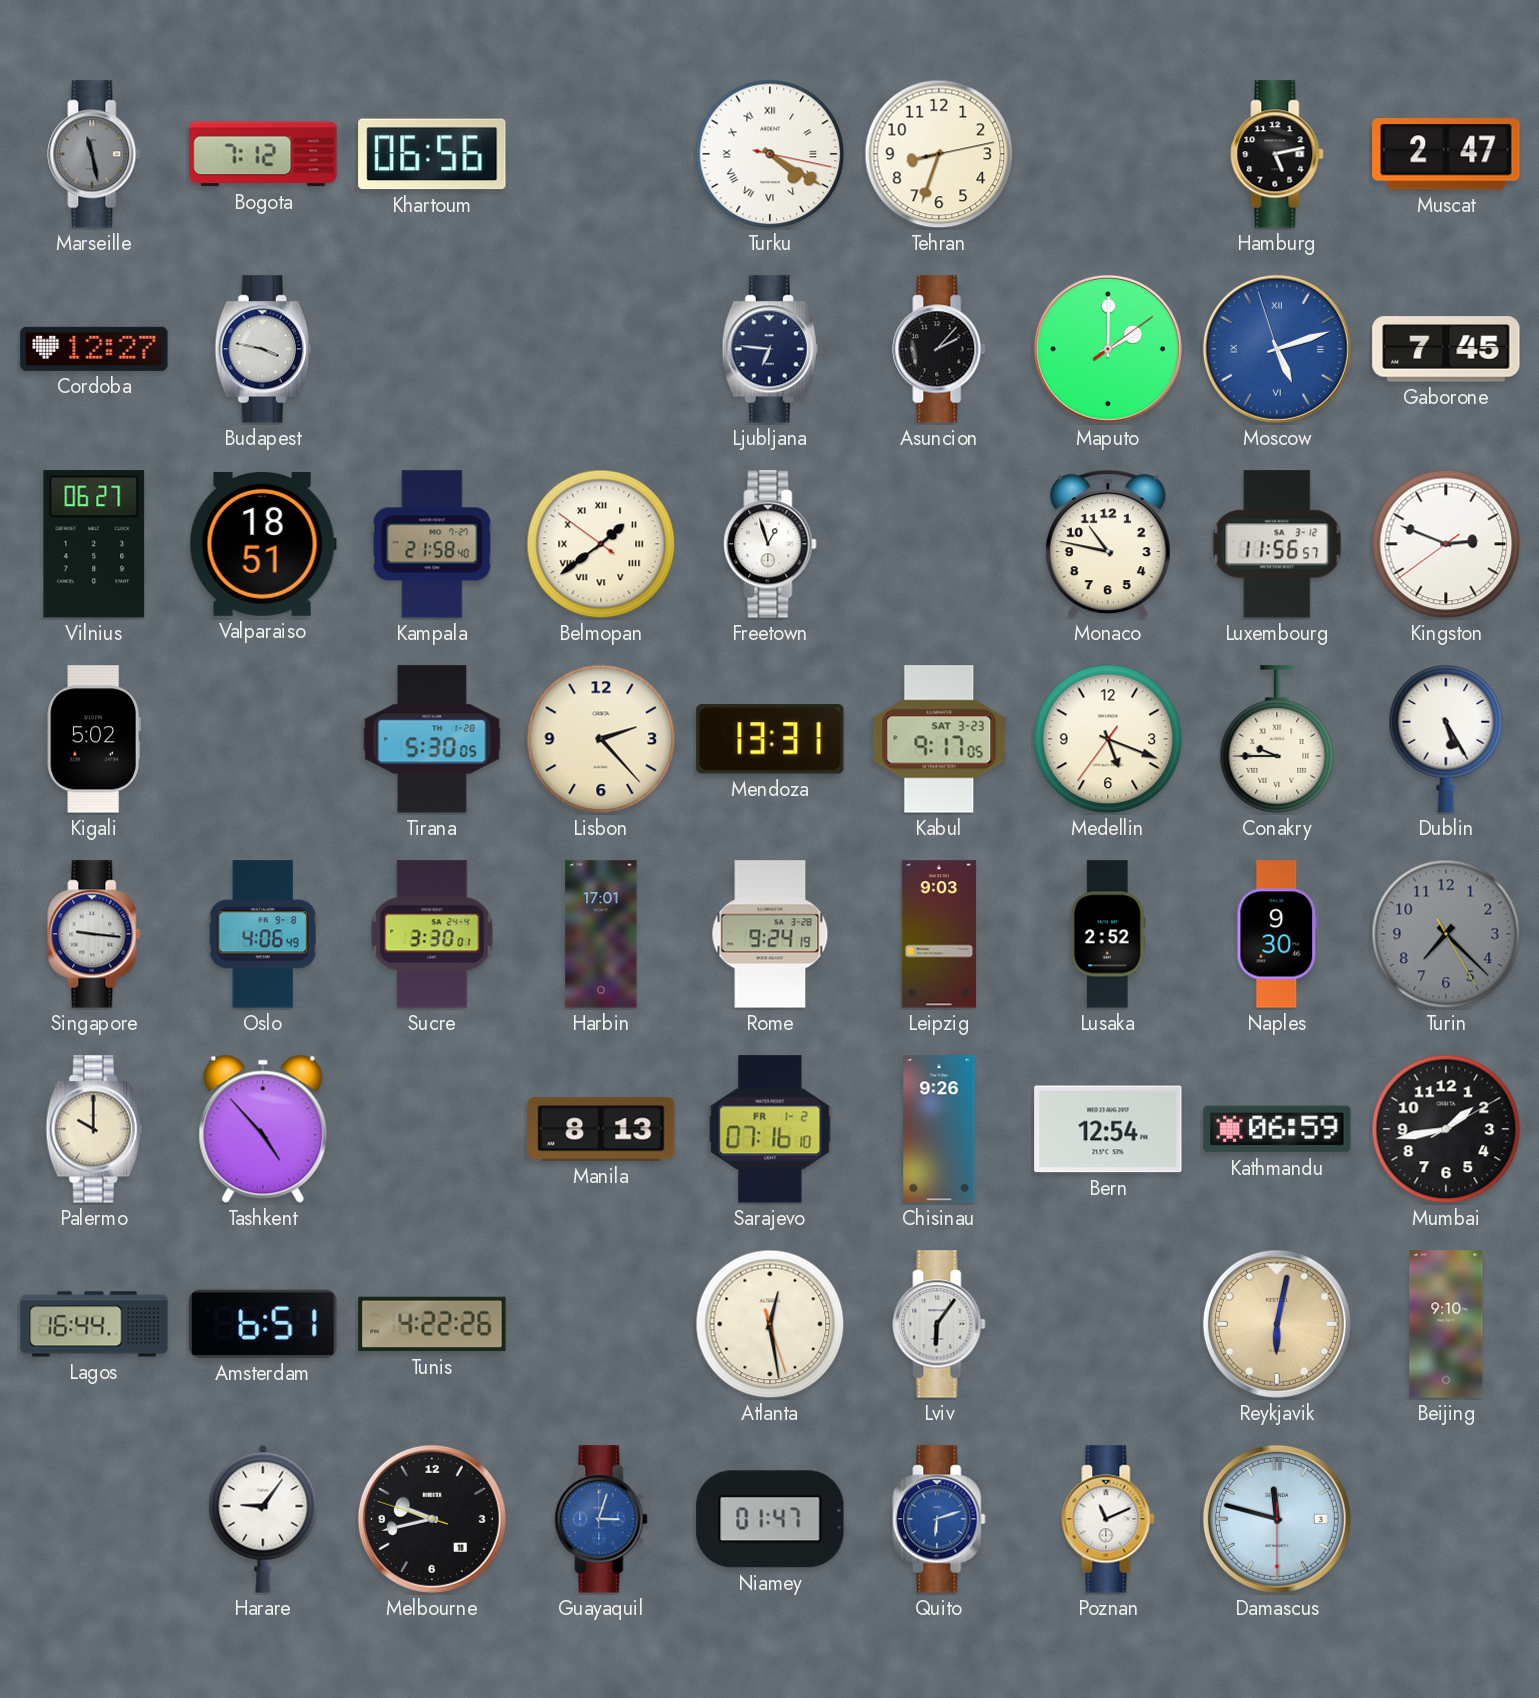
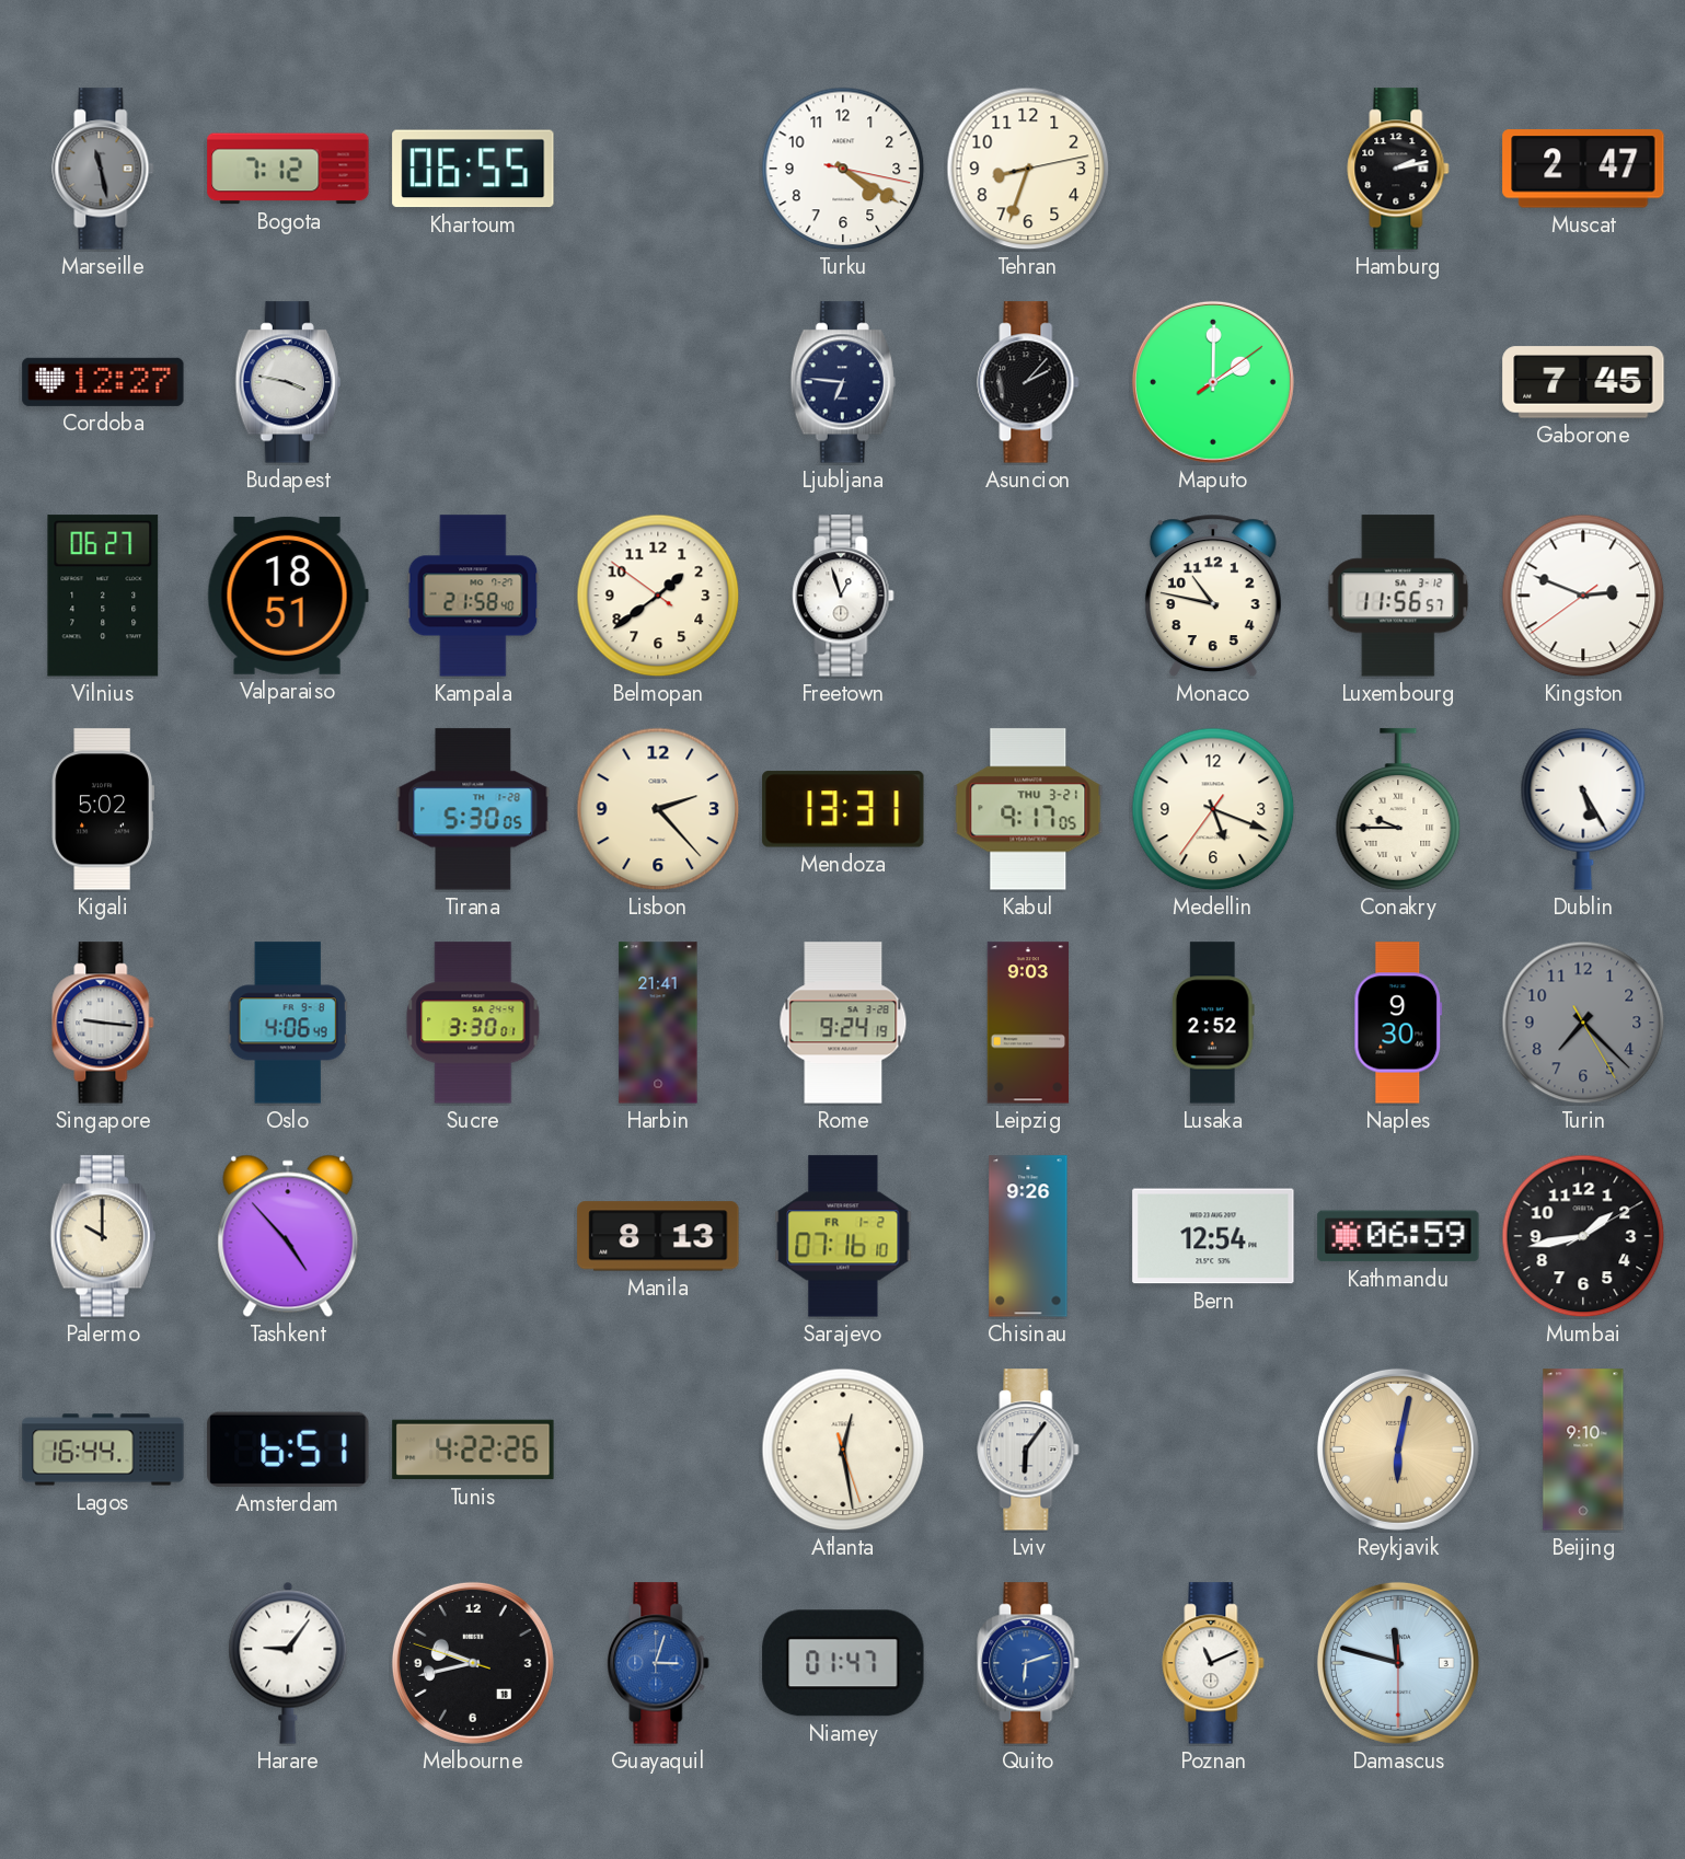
Khartoum: 06:56 -> 06:55 (473, 169)
Turku numerals: Roman -> Arabic (843, 169)
Hamburg: 5:13 -> 2:13 (1398, 169)
Moscow: 5:11 -> none (1277, 349)
Belmopan numerals: Roman -> Arabic (658, 596)
Kabul date: SAT 3-23 -> THU 3-21 (1028, 809)
Harbin: 17:01 -> 21:41 (658, 1023)
